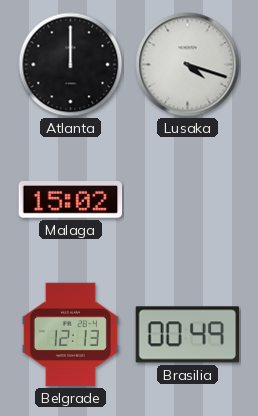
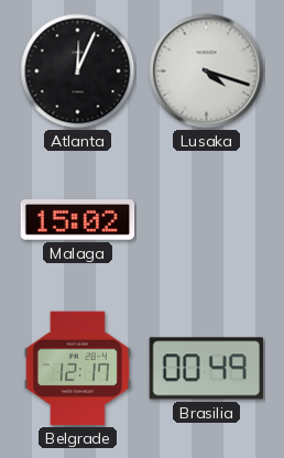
Atlanta: 12:00 -> 12:04 (78, 72)
Belgrade: 12:13 -> 12:17 (77, 369)
